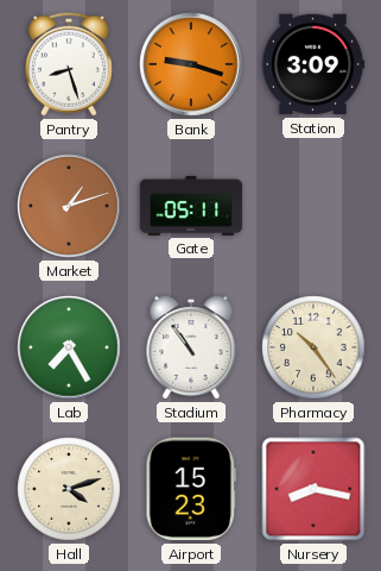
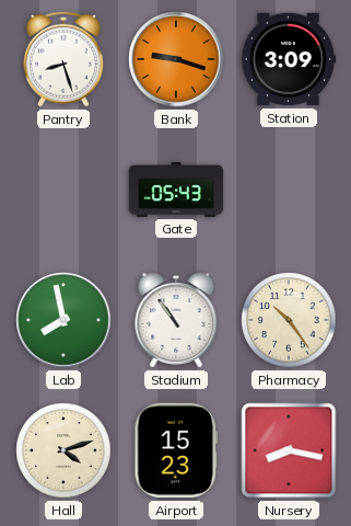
Market: 1:12 -> none (69, 206)
Gate: 05:11 -> 05:43 (176, 190)
Lab: 7:25 -> 7:58 (63, 320)
